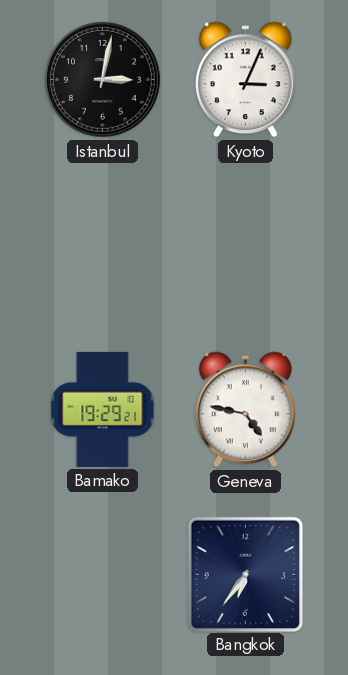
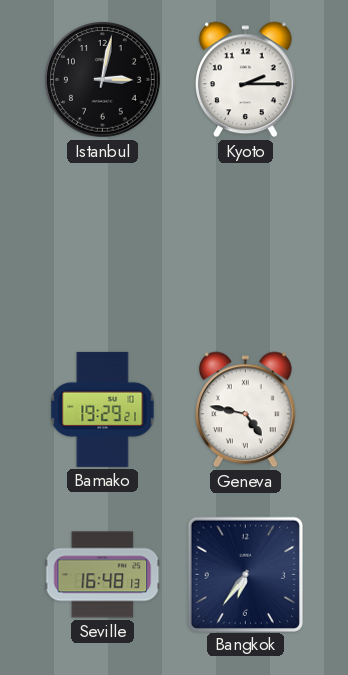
Kyoto: 3:04 -> 2:15 (246, 80)
Seville: none -> 16:48 (103, 575)
